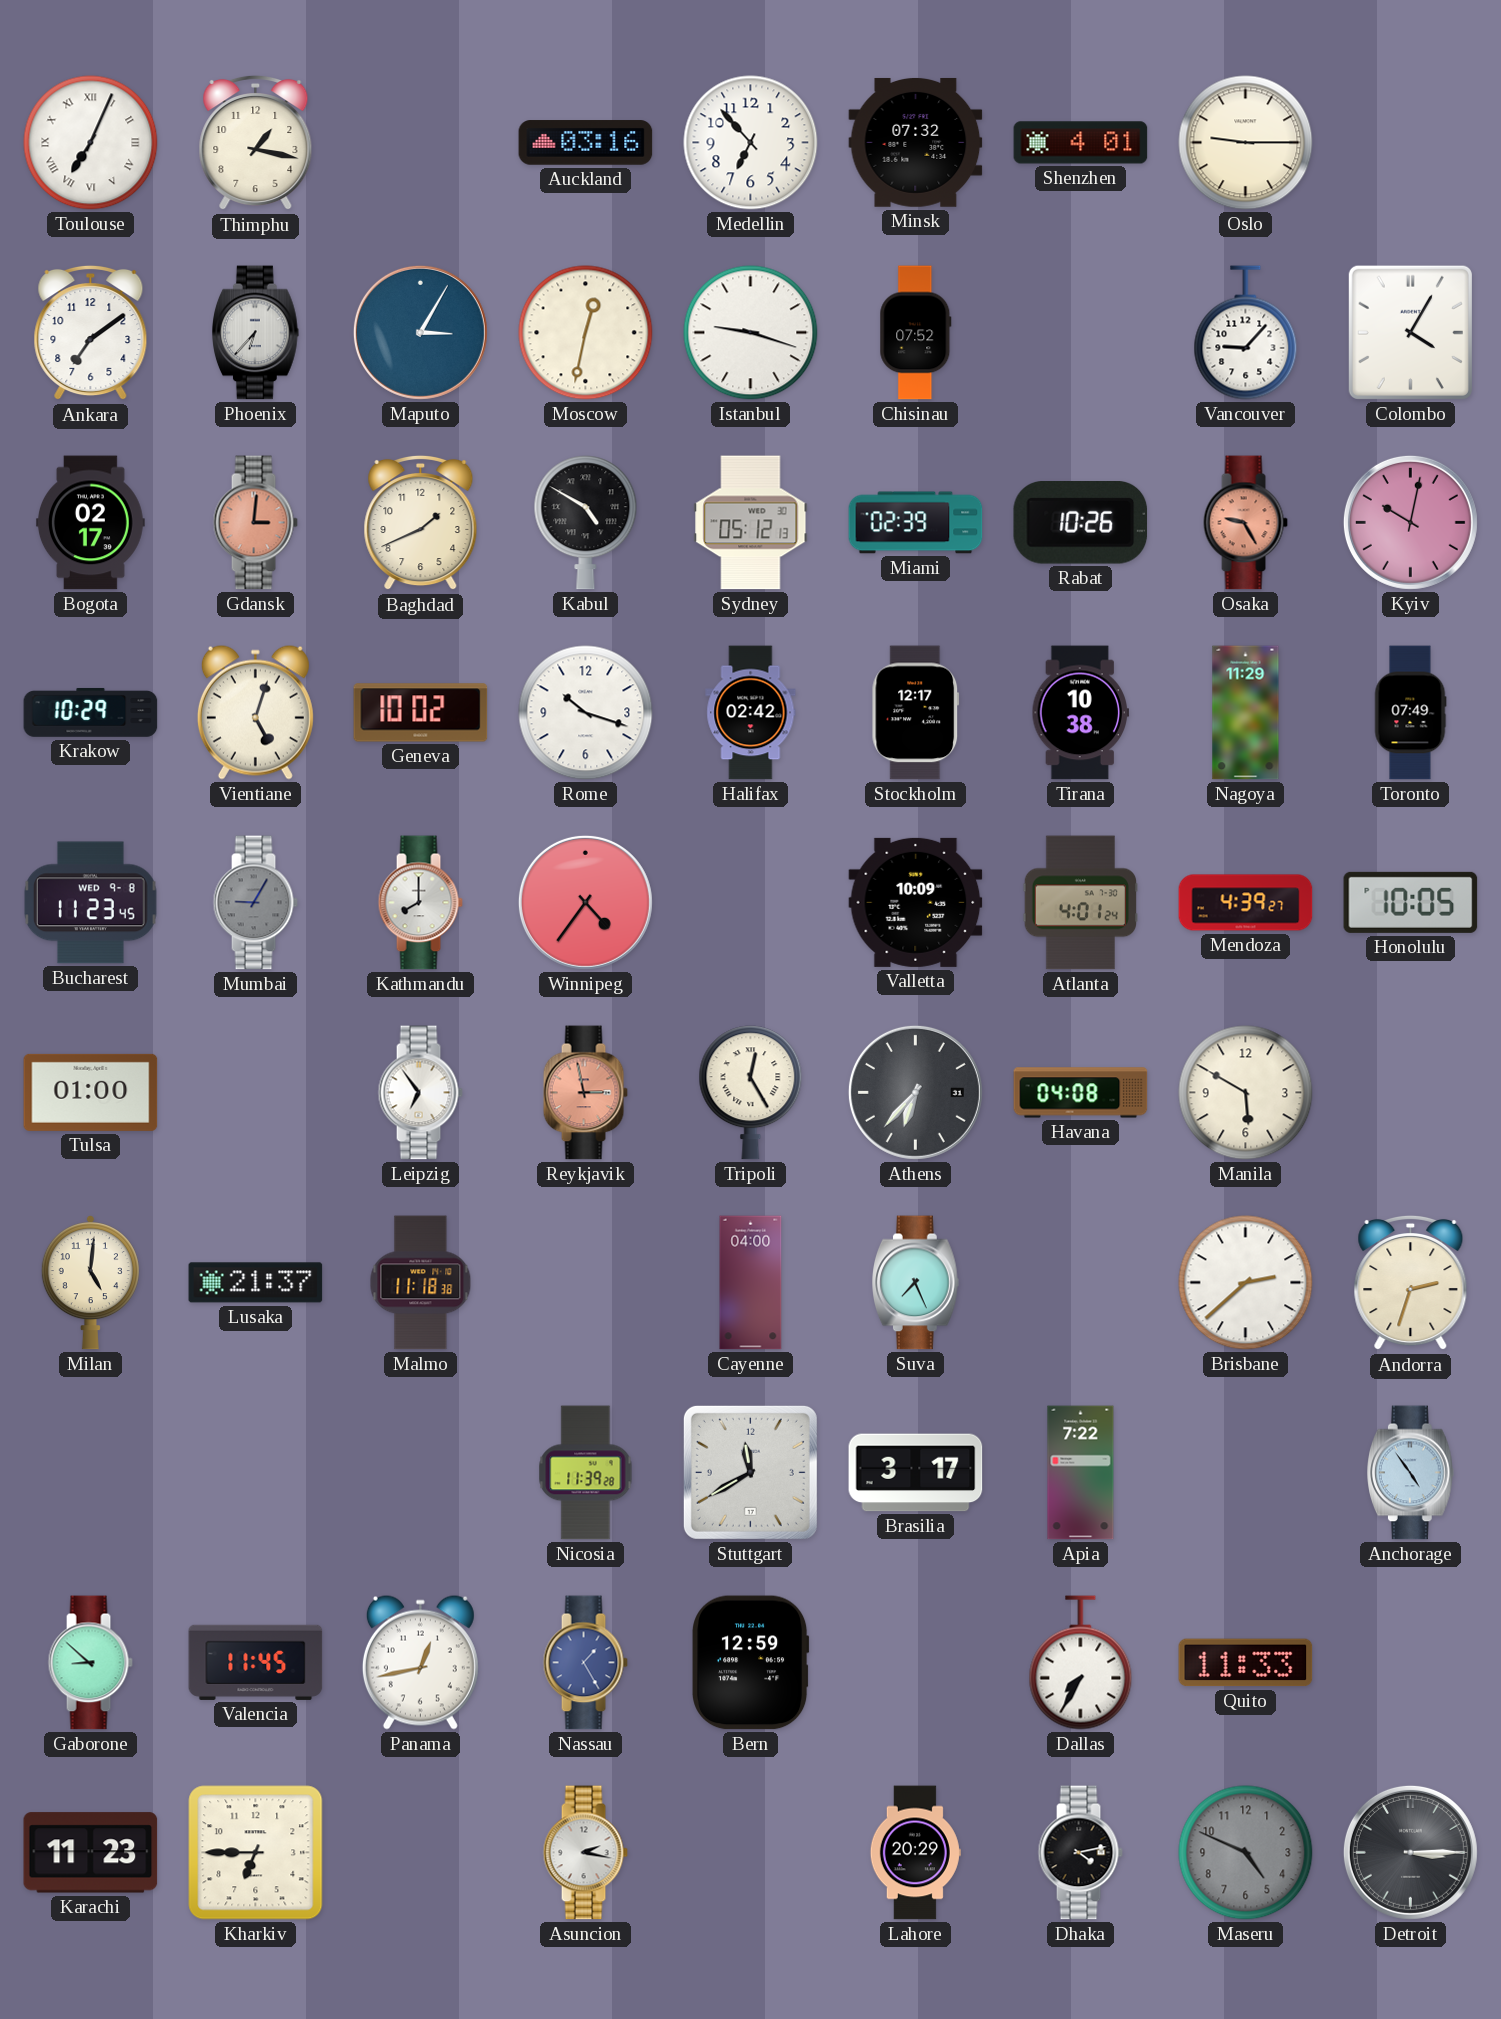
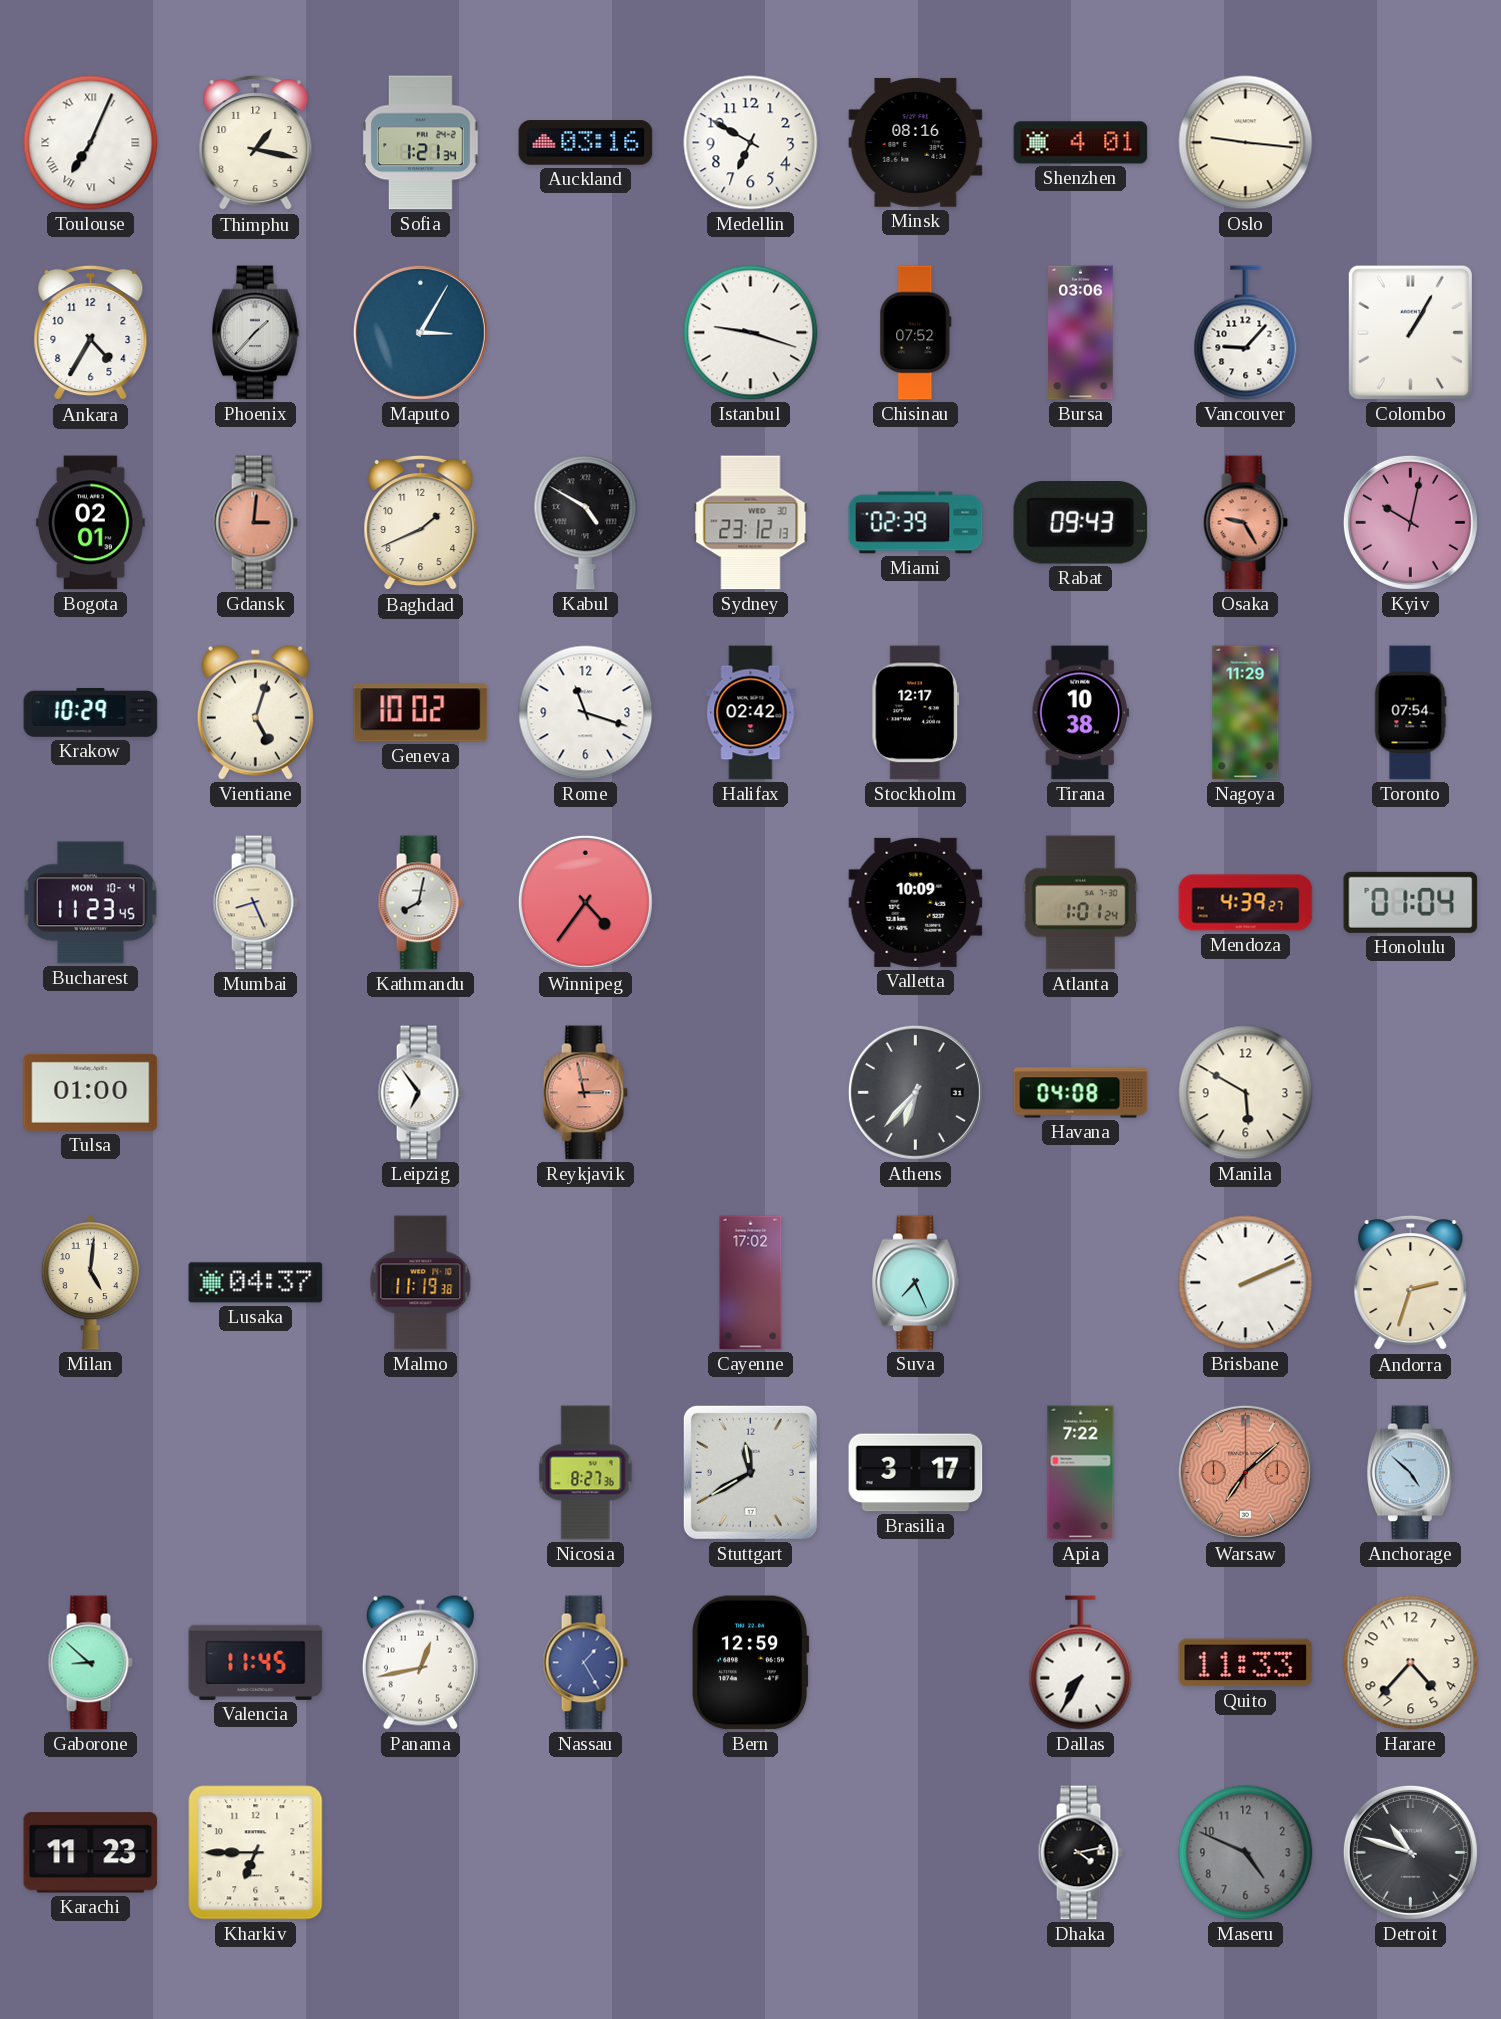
Sofia: none -> 1:21 (421, 143)
Medellin: 6:53 -> 6:50 (751, 143)
Minsk: 07:32 -> 08:16 (916, 142)
Oslo: 9:15 -> 9:16 (1246, 143)
Ankara: 7:09 -> 4:35 (91, 333)
Phoenix: 6:37 -> 1:37 (256, 333)
Moscow: 12:32 -> none (586, 333)
Bursa: none -> 03:06 (1081, 333)
Colombo: 4:05 -> 1:05 (1410, 332)
Bogota: 02:17 -> 02:01 (90, 523)
Sydney: 05:12 -> 23:12 (751, 523)
Rabat: 10:26 -> 09:43 (1081, 523)
Rome: 10:18 -> 11:18 (586, 713)
Toronto: 07:49 -> 07:54 (1410, 713)
Bucharest date: WED 9-8 -> MON 10-4 (90, 903)
Mumbai: 9:05 -> 8:26 (255, 903)
Mumbai dial: grey -> cream (255, 903)
Kathmandu: 8:00 -> 8:02 (420, 903)
Atlanta: 4:01 -> 1:01 (1080, 903)
Honolulu: 10:05 -> 01:04 (1411, 902)
Tripoli: 12:25 -> none (751, 1093)
Lusaka: 21:37 -> 04:37 (256, 1283)
Malmo: 11:18 -> 11:19 (421, 1283)
Cayenne: 04:00 -> 17:02 (751, 1283)
Brisbane: 2:38 -> 2:11 (1246, 1283)
Nicosia: 11:39 -> 8:27 (586, 1473)
Warsaw: none -> 7:08 (1245, 1472)
Anchorage: 4:54 -> 4:52 (1411, 1473)
Harare: none -> 4:37 (1411, 1663)
Asuncion: 2:17 -> none (585, 1853)
Lahore: 20:29 -> none (915, 1853)
Detroit: 3:15 -> 10:48 (1410, 1852)
